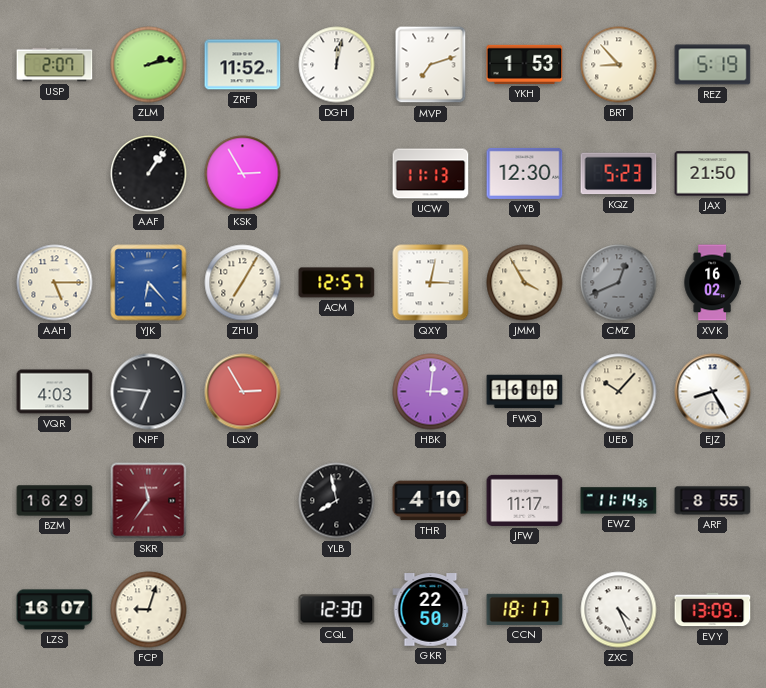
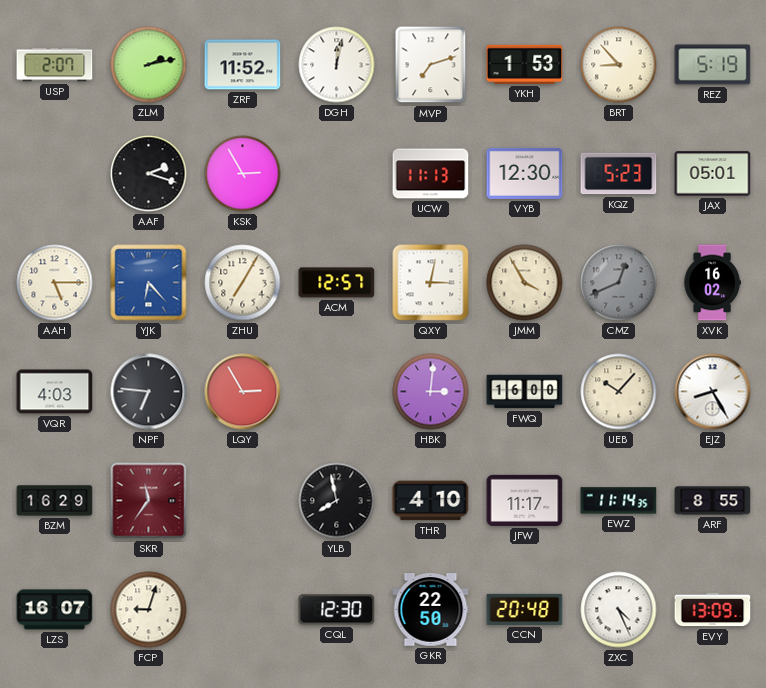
AAF: 1:06 -> 2:18 (149, 174)
JAX: 21:50 -> 05:01 (713, 174)
CCN: 18:17 -> 20:48 (525, 609)
